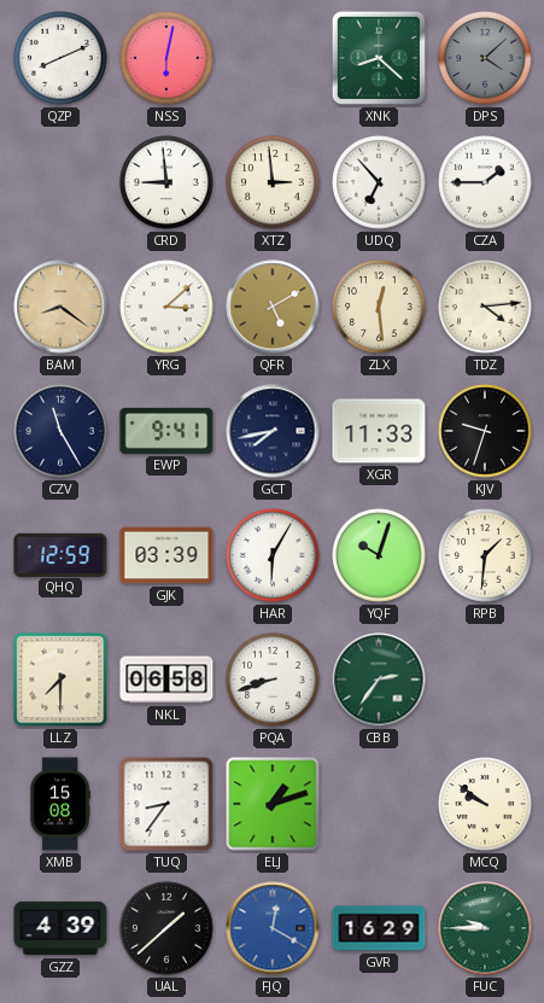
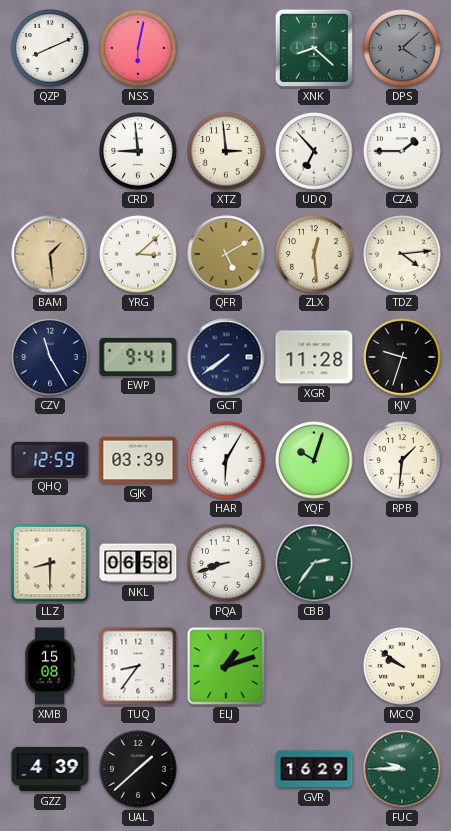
BAM: 8:21 -> 1:29 (50, 254)
GCT: 7:43 -> 7:39 (226, 357)
XGR: 11:33 -> 11:28 (314, 357)
LLZ: 7:30 -> 8:30 (50, 563)
FJQ: 12:20 -> none (273, 928)
